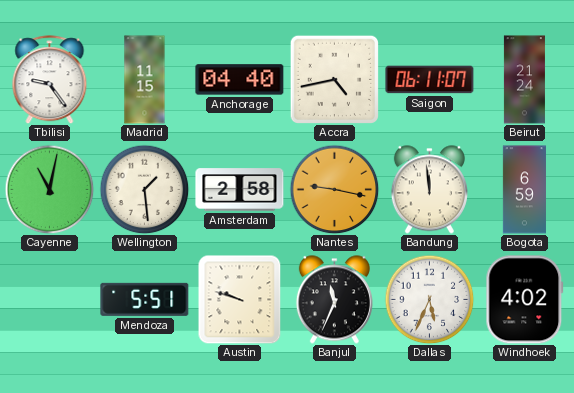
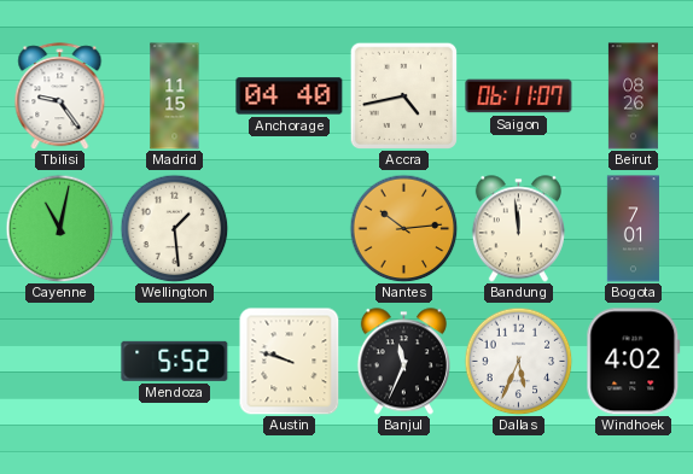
Beirut: 21:24 -> 08:26 (633, 96)
Amsterdam: 2:58 -> none (240, 190)
Nantes: 9:17 -> 10:14 (403, 228)
Bogota: 6:59 -> 7:01 (633, 229)
Mendoza: 5:51 -> 5:52 (175, 361)
